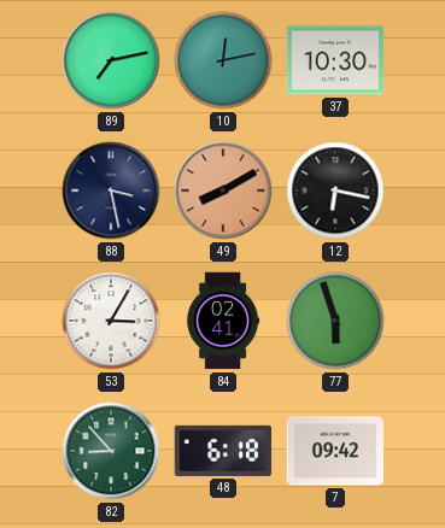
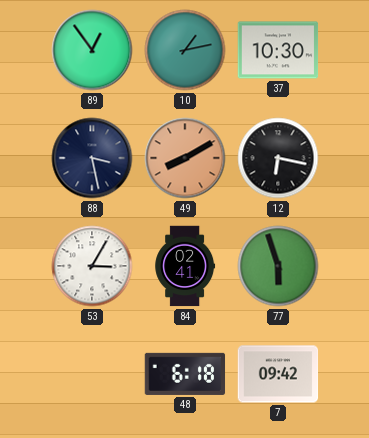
89: 7:13 -> 12:54 (92, 50)
10: 12:13 -> 1:13 (185, 50)
82: 8:53 -> none (111, 451)
